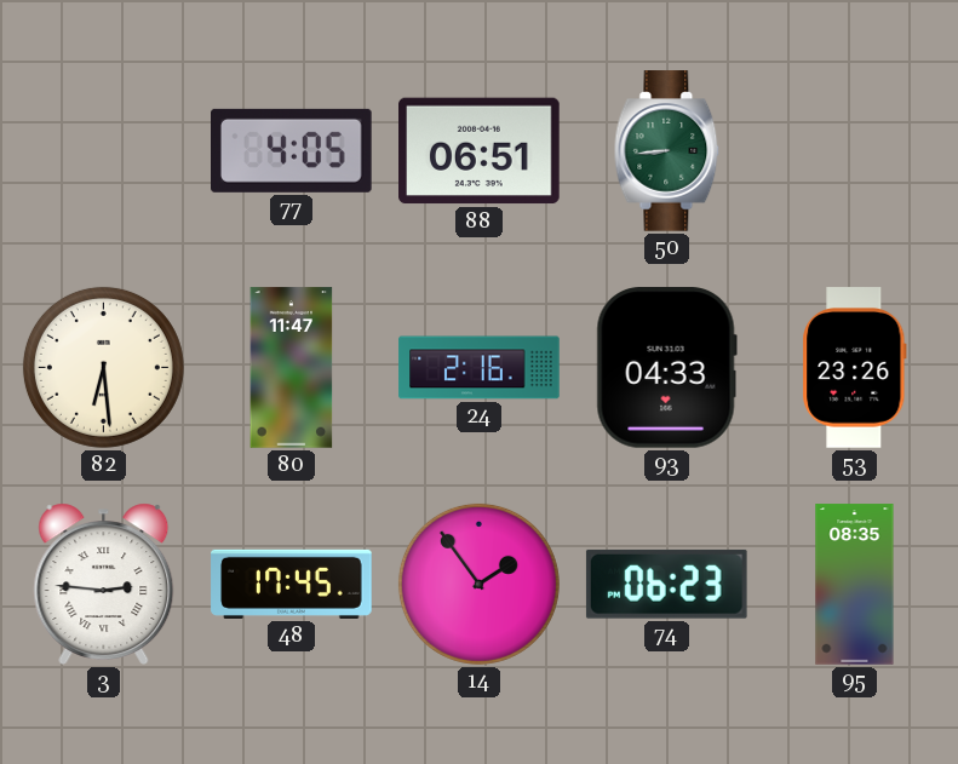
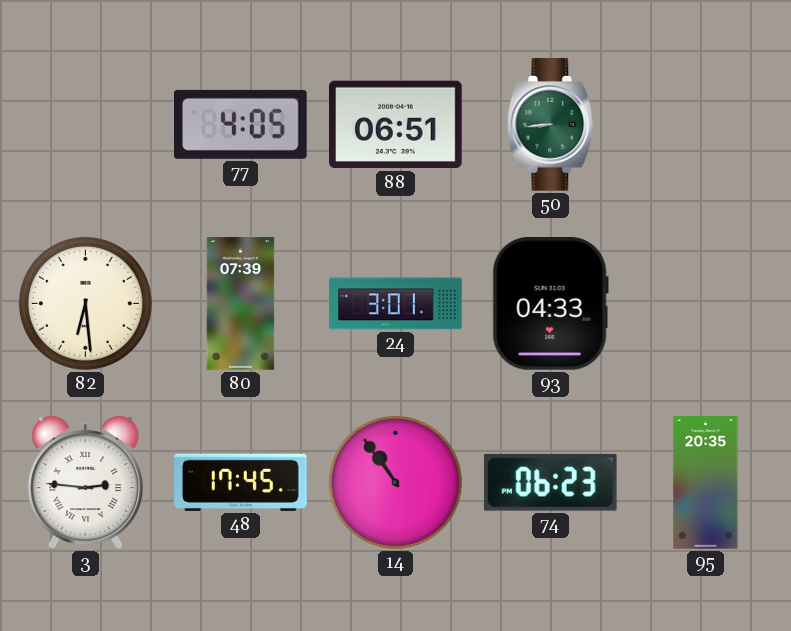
80: 11:47 -> 07:39 (241, 304)
24: 2:16 -> 3:01 (396, 304)
53: 23:26 -> none (855, 368)
14: 1:54 -> 10:54 (395, 482)
95: 08:35 -> 20:35 (706, 483)
